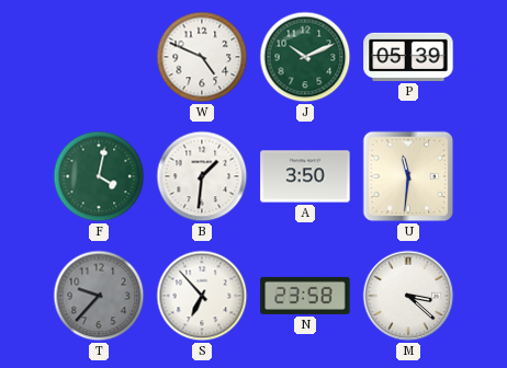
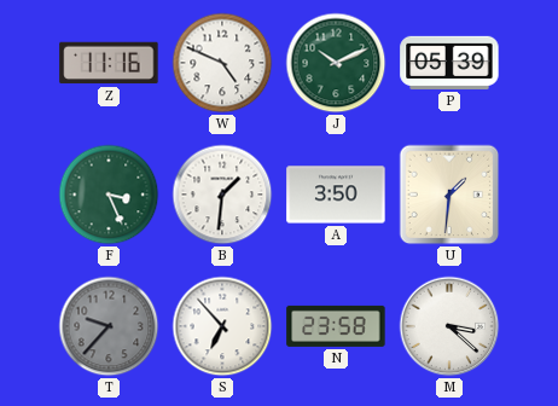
Z: none -> 11:16 (109, 63)
F: 4:02 -> 3:26 (109, 195)
U: 11:31 -> 1:31 (449, 195)
